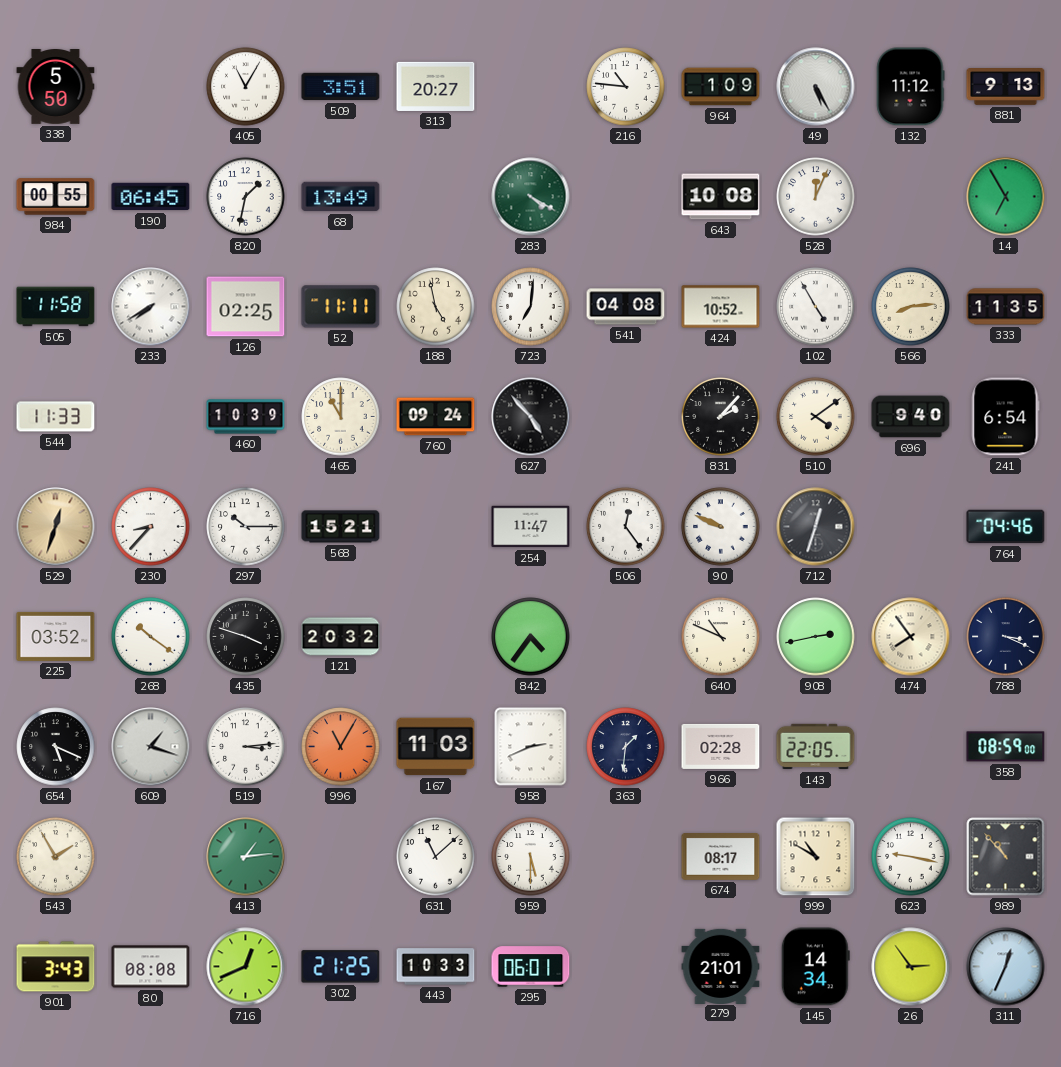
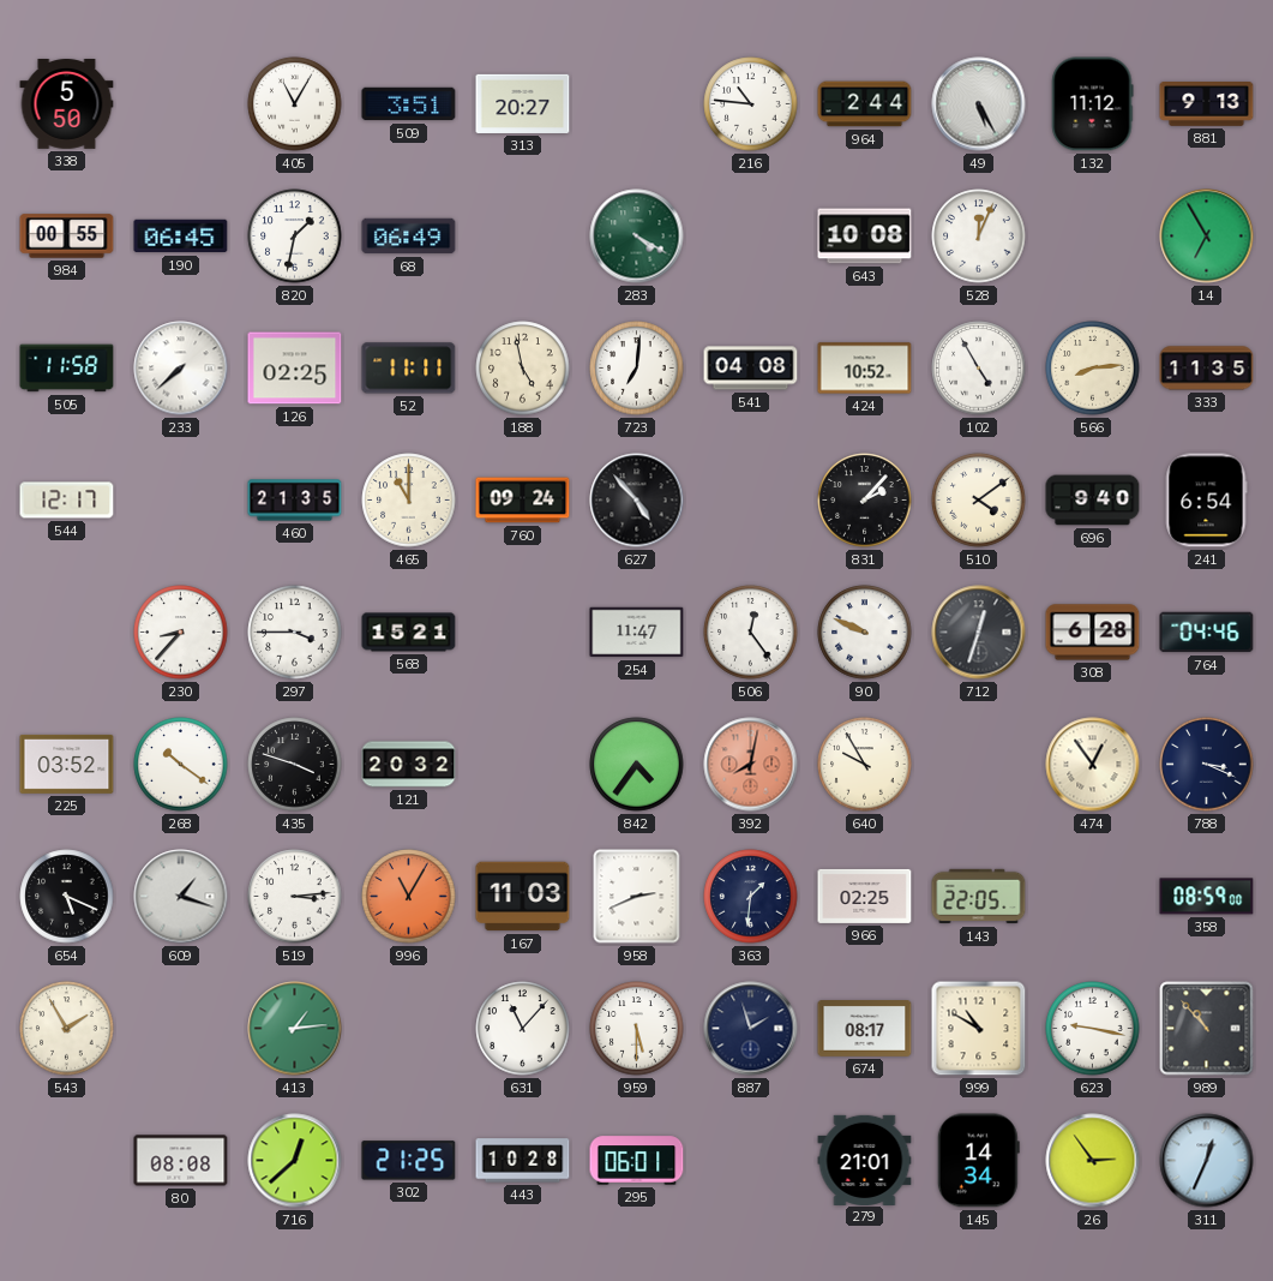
964: 1:09 -> 2:44 (865, 104)
68: 13:49 -> 06:49 (409, 237)
233: 7:40 -> 7:38 (181, 369)
544: 11:33 -> 12:17 (67, 501)
460: 10:39 -> 21:35 (295, 501)
529: 12:33 -> none (56, 527)
297: 10:15 -> 3:45 (295, 633)
308: none -> 6:28 (1093, 633)
392: none -> 8:02 (751, 765)
640: 10:49 -> 9:55 (865, 765)
908: 2:43 -> none (816, 637)
474: 7:54 -> 12:54 (1093, 765)
966: 02:28 -> 02:25 (865, 896)
631: 11:08 -> 11:07 (523, 1029)
887: none -> 1:57 (751, 1029)
901: 3:43 -> none (56, 967)
716: 12:41 -> 12:38 (295, 1161)
443: 10:33 -> 10:28 (523, 1161)
